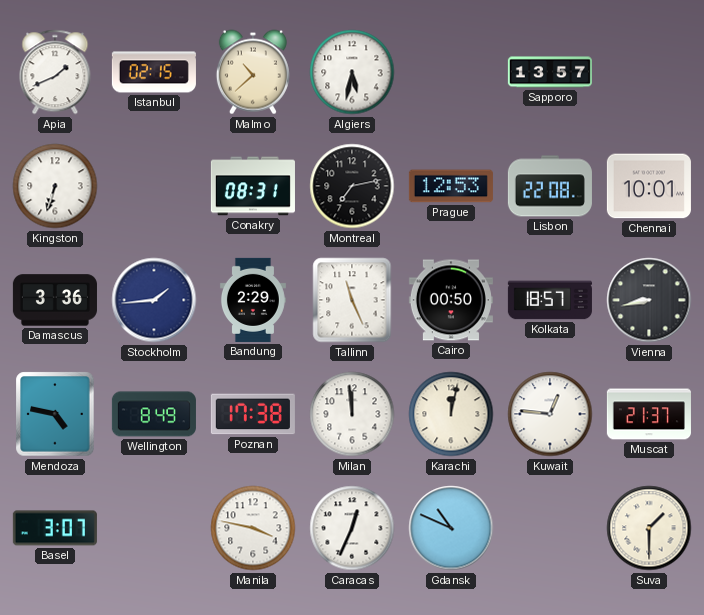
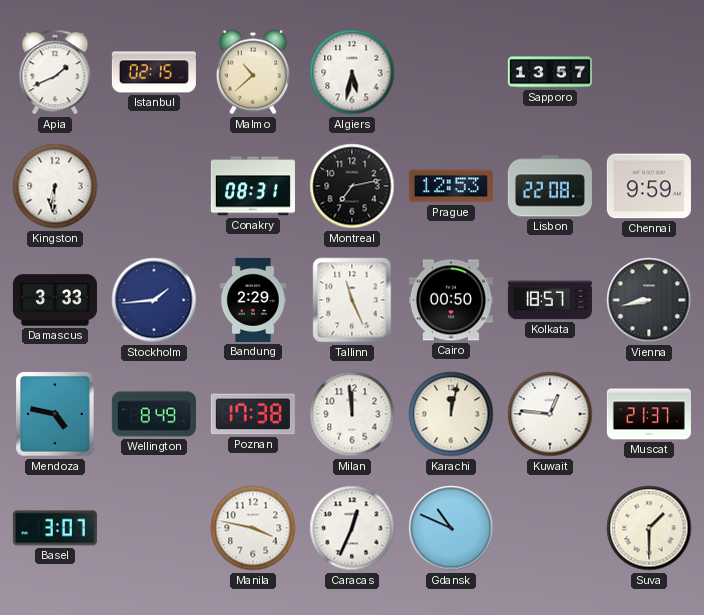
Kingston: 6:33 -> 6:31 (55, 186)
Chennai: 10:01 -> 9:59 (649, 186)
Damascus: 3:36 -> 3:33 (55, 300)
